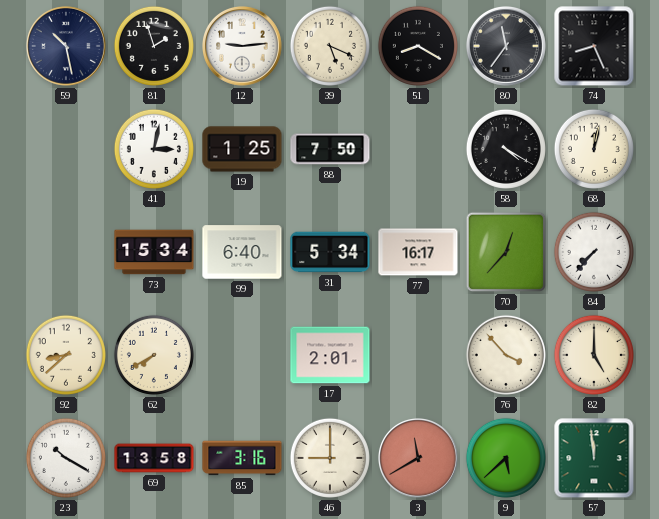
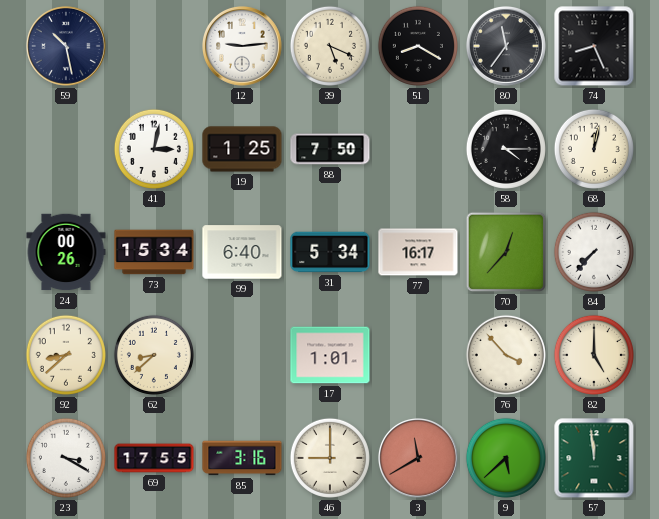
81: 1:57 -> none (154, 46)
58: 4:20 -> 4:15 (506, 149)
24: none -> 00:26 (66, 252)
62: 7:40 -> 8:38 (154, 355)
17: 2:01 -> 1:01 (330, 355)
23: 10:20 -> 3:20 (66, 458)
69: 13:58 -> 17:55 (154, 458)
